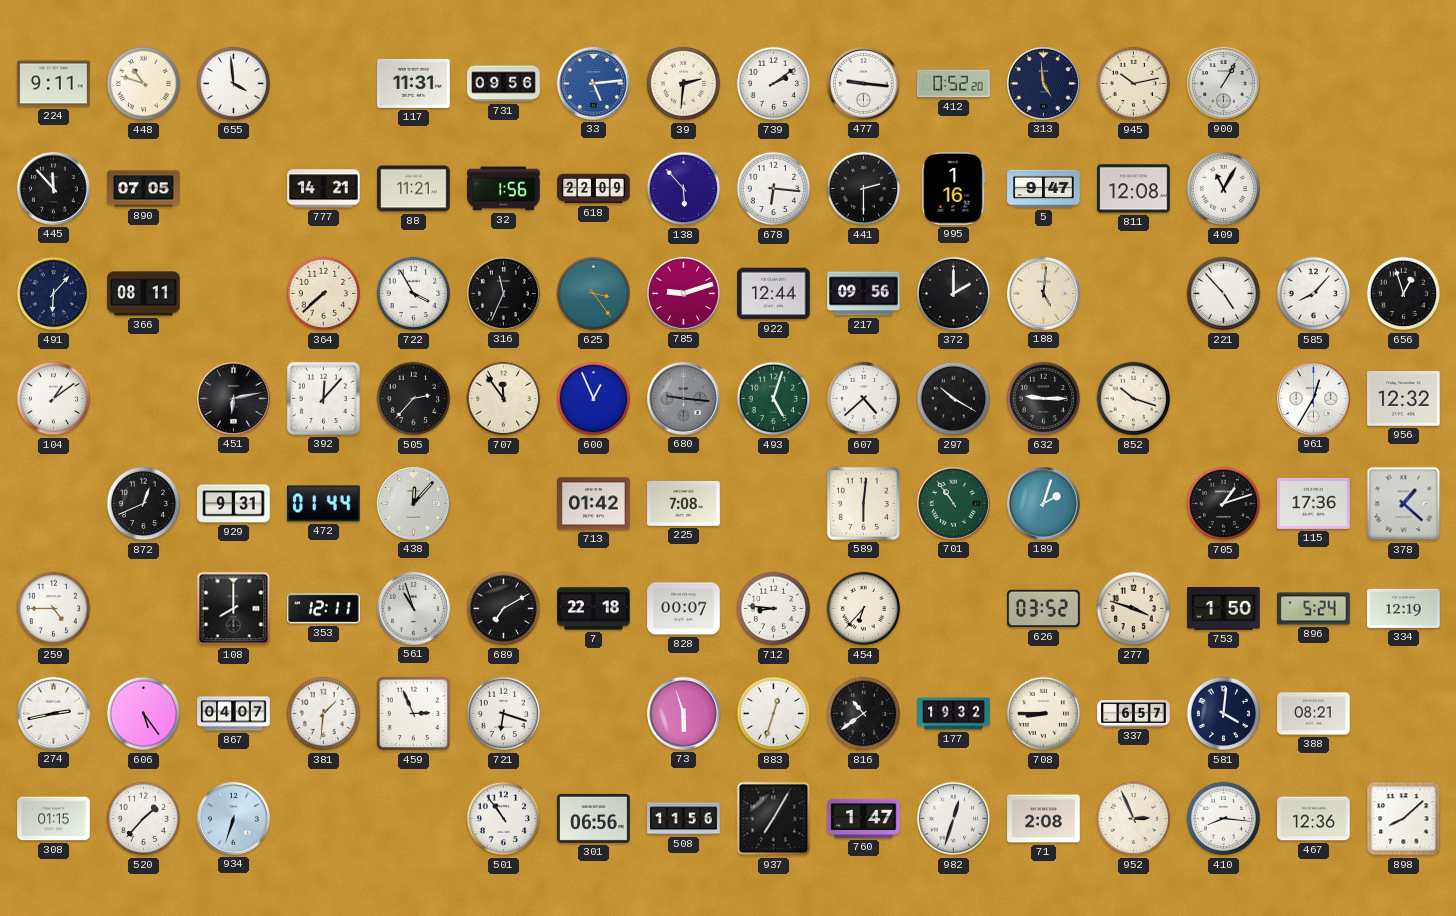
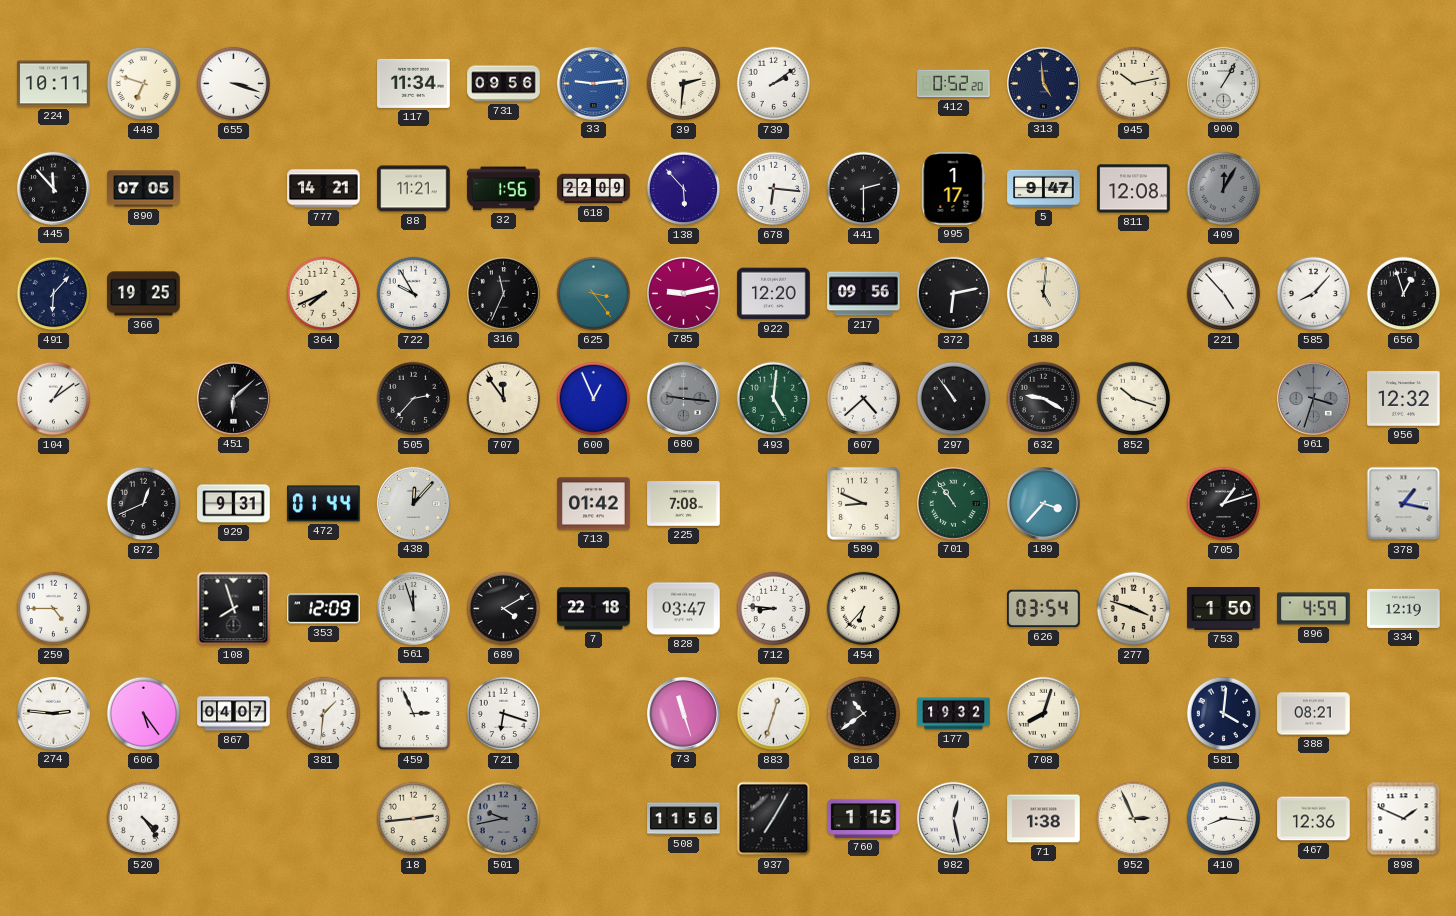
224: 9:11 -> 10:11 (54, 84)
448: 10:48 -> 6:48 (144, 84)
655: 3:59 -> 3:18 (234, 84)
117: 11:31 -> 11:34 (414, 83)
33: 5:14 -> 9:14 (593, 83)
477: 9:16 -> none (863, 83)
995: 1:16 -> 1:17 (954, 189)
409: 11:05 -> 12:05 (1224, 189)
409 dial: white -> grey (1224, 189)
366: 08:11 -> 19:25 (144, 294)
364: 7:38 -> 7:41 (324, 294)
722: 3:55 -> 9:55 (414, 294)
785: 9:12 -> 9:13 (683, 293)
922: 12:44 -> 12:20 (774, 294)
372: 2:00 -> 6:13 (954, 294)
451: 6:13 -> 6:08 (233, 398)
392: 12:07 -> none (323, 398)
493: 5:03 -> 5:01 (774, 399)
297: 10:20 -> 10:54 (954, 399)
632: 9:15 -> 9:20 (1044, 399)
961: 12:35 -> 3:33 (1313, 398)
961 dial: white -> grey (1313, 398)
589: 6:01 -> 8:49 (863, 503)
189: 2:03 -> 3:37 (1043, 503)
115: 17:36 -> none (1314, 503)
378: 1:22 -> 1:17 (1404, 504)
108: 8:00 -> 7:57 (234, 609)
353: 12:11 -> 12:09 (324, 609)
561: 10:57 -> 11:57 (413, 608)
689: 7:10 -> 4:10 (504, 609)
828: 00:07 -> 03:47 (684, 609)
626: 03:52 -> 03:54 (1044, 609)
896: 5:24 -> 4:59 (1314, 609)
274: 2:43 -> 2:46 (53, 713)
73: 5:57 -> 11:27 (683, 713)
708: 8:45 -> 8:03 (1044, 714)
337: 6:57 -> none (1134, 714)
308: 01:15 -> none (54, 819)
520: 1:37 -> 4:24 (144, 819)
934: 6:33 -> none (233, 818)
18: none -> 2:44 (414, 819)
501: 10:54 -> 9:43 (504, 819)
501 dial: white -> grey (504, 819)
301: 06:56 -> none (594, 818)
760: 1:47 -> 1:15 (864, 818)
982: 12:33 -> 12:28 (954, 819)
71: 2:08 -> 1:38 (1044, 819)
898: 8:08 -> 1:49 (1404, 819)
